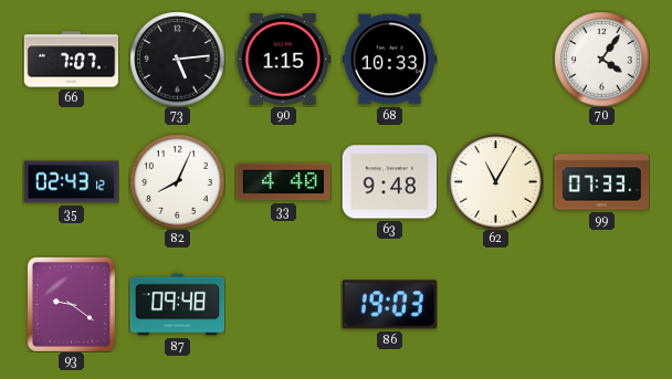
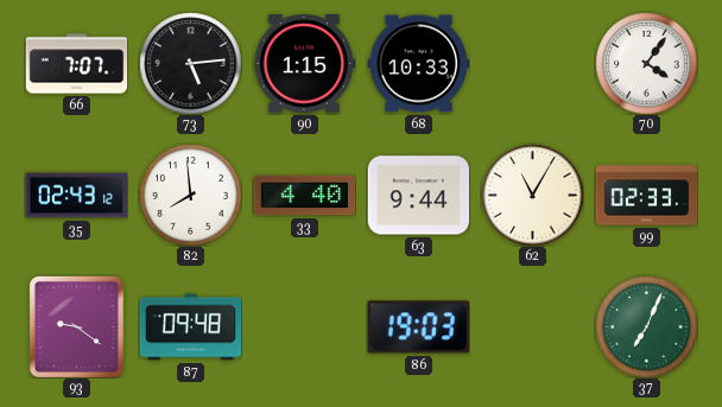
82: 8:04 -> 7:59 (190, 195)
63: 9:48 -> 9:44 (418, 196)
99: 07:33 -> 02:33 (646, 196)
37: none -> 7:04 (646, 326)
